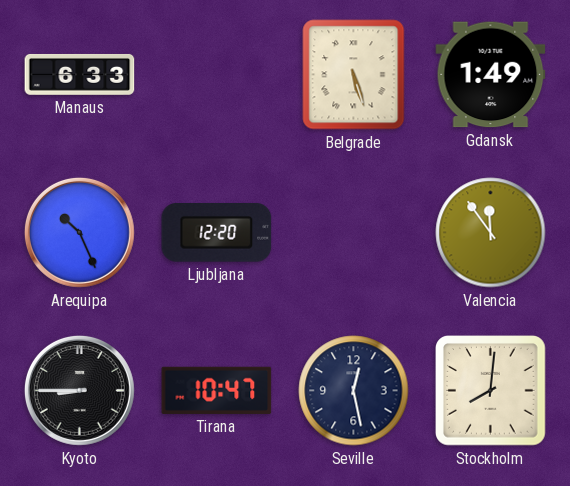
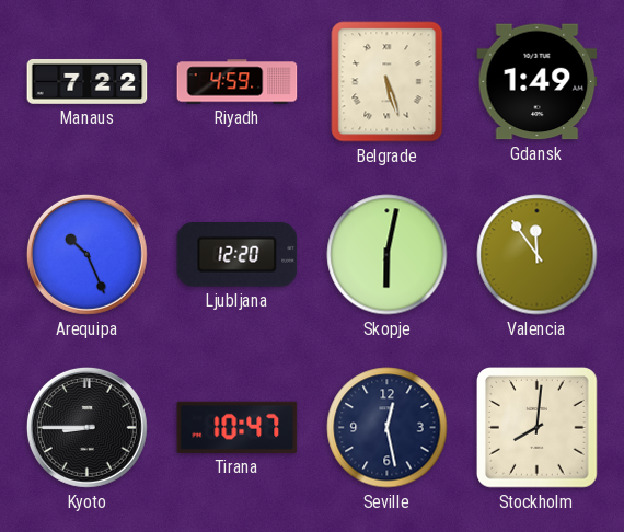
Manaus: 6:33 -> 7:22 (88, 81)
Riyadh: none -> 4:59 (238, 82)
Skopje: none -> 6:02 (388, 255)
